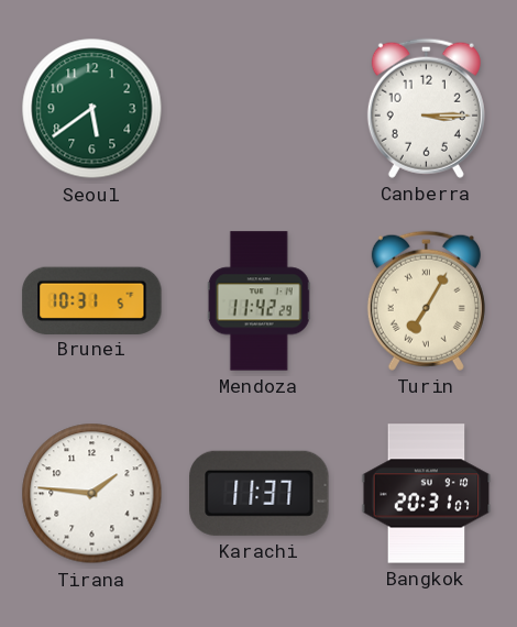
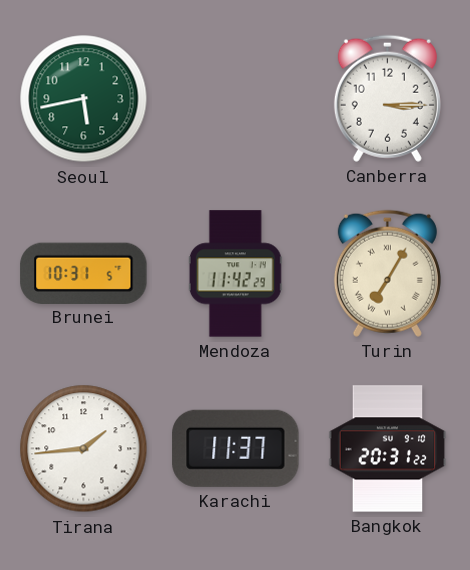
Seoul: 5:39 -> 5:43 (84, 99)
Tirana: 1:46 -> 1:44 (84, 449)
Bangkok: 20:31:07 -> 20:31:22 (388, 449)
